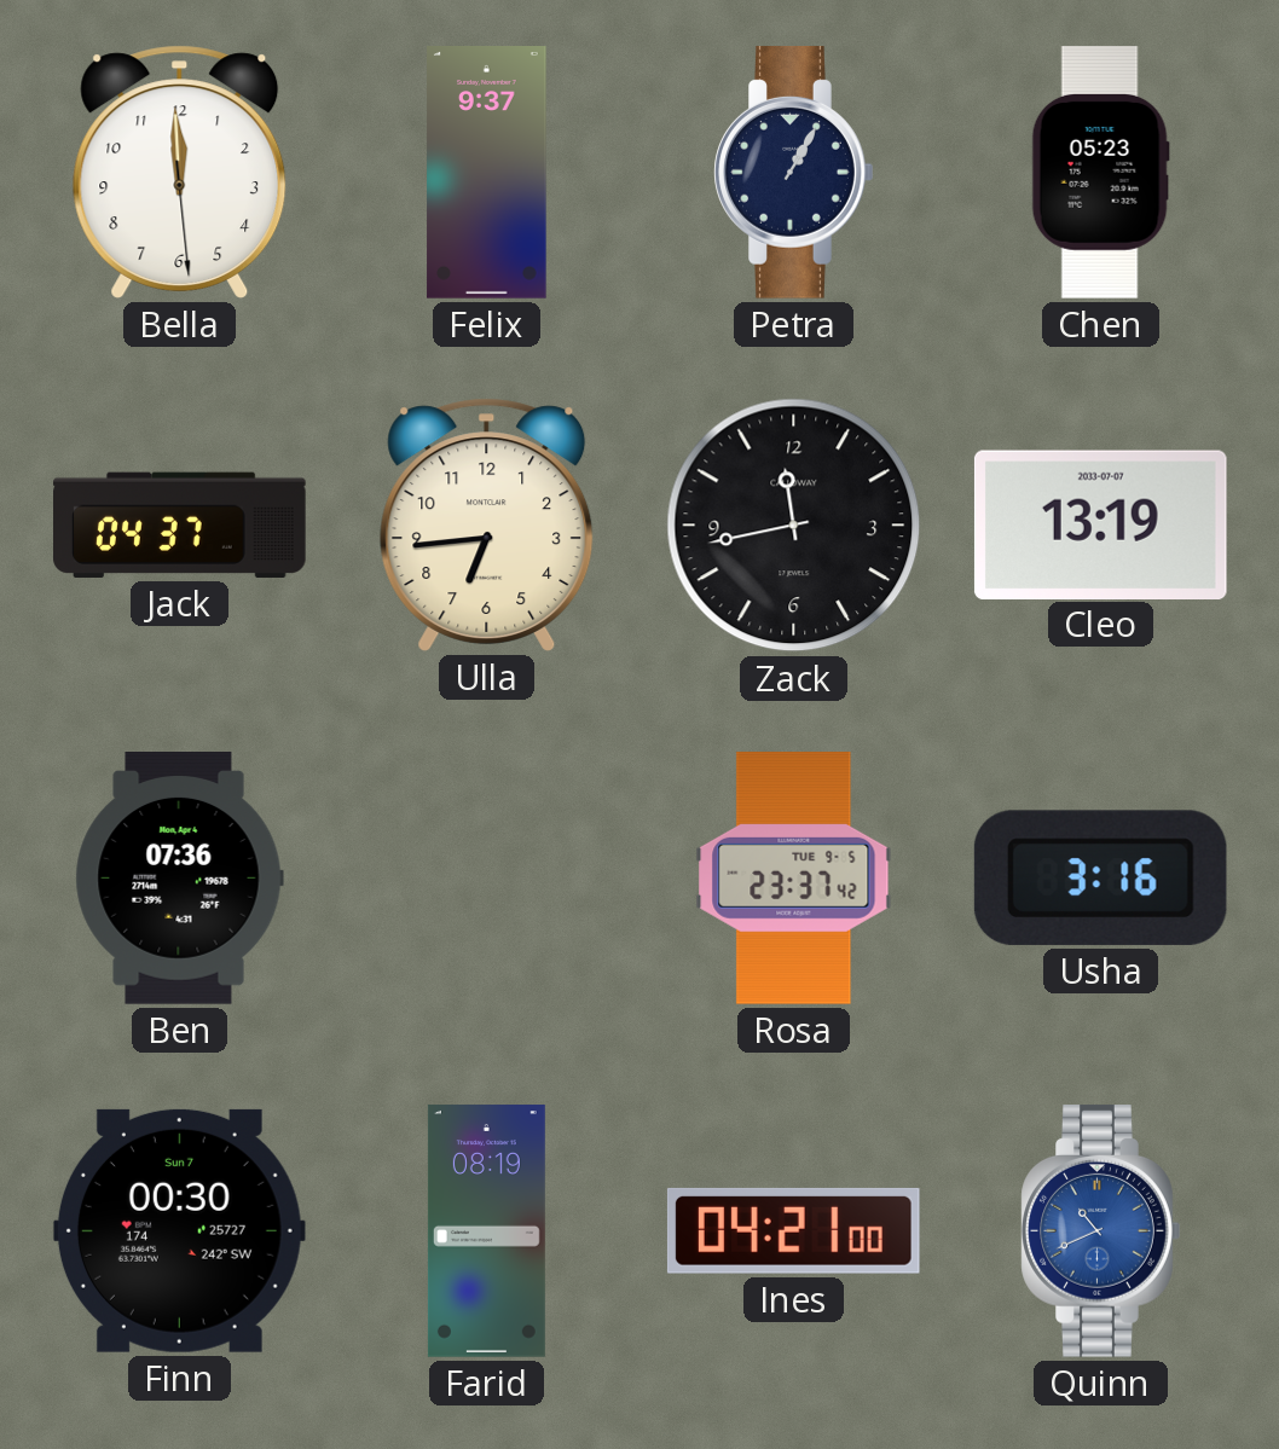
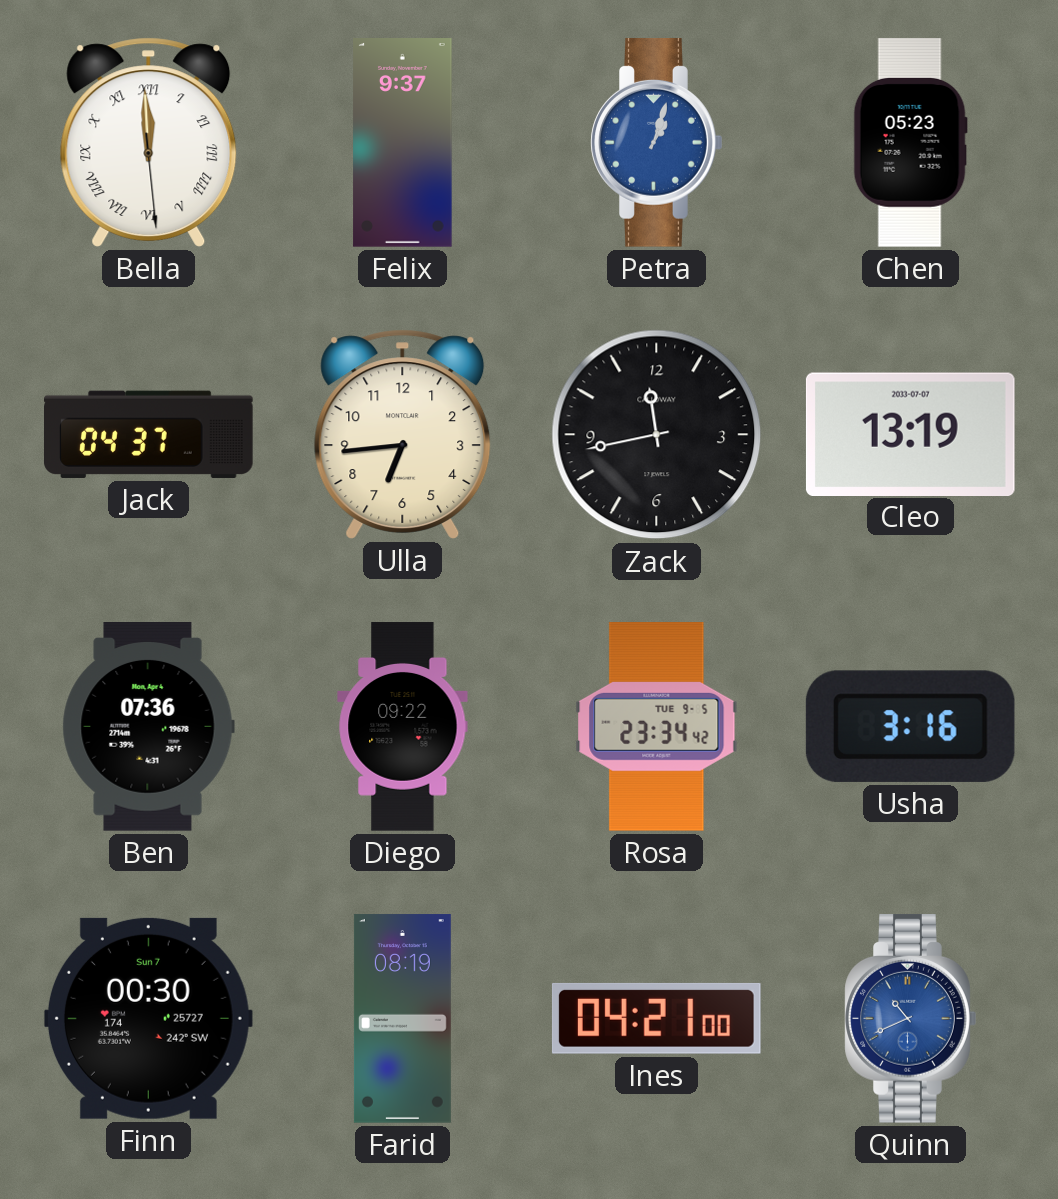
Bella numerals: Arabic -> Roman (149, 142)
Petra: 1:05 -> 1:03 (657, 143)
Petra dial: navy -> blue (657, 143)
Diego: none -> 09:22 (403, 727)
Rosa: 23:37 -> 23:34 (657, 727)
